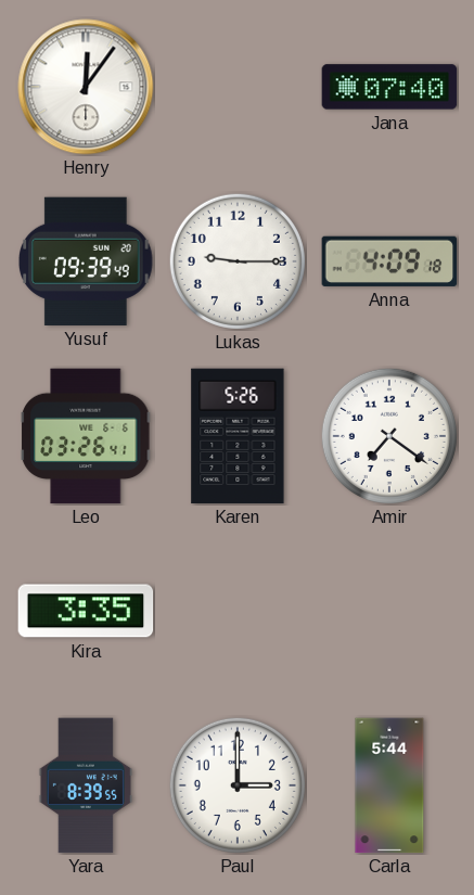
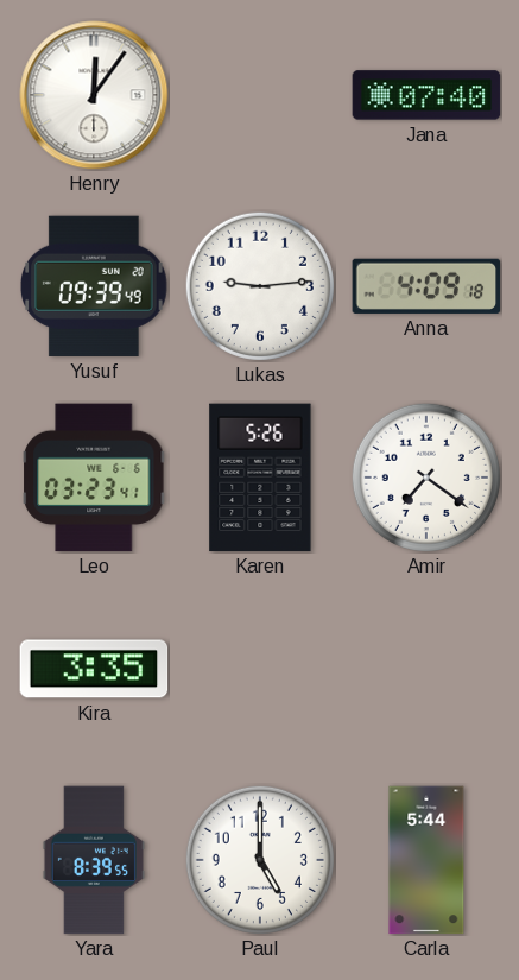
Lukas: 9:15 -> 9:14 (260, 286)
Leo: 03:26 -> 03:23 (94, 478)
Paul: 3:00 -> 5:00 (260, 860)
